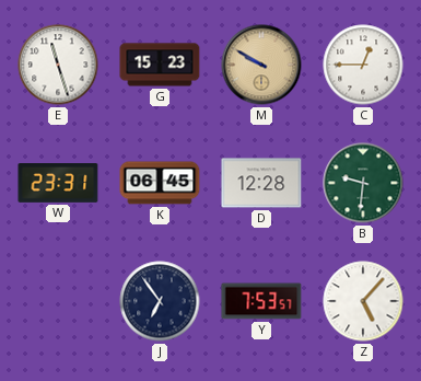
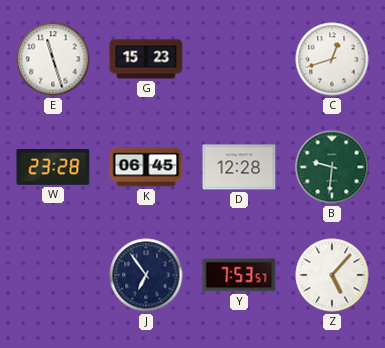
M: 9:50 -> none (261, 65)
C: 12:45 -> 12:42 (332, 59)
W: 23:31 -> 23:28 (53, 168)
